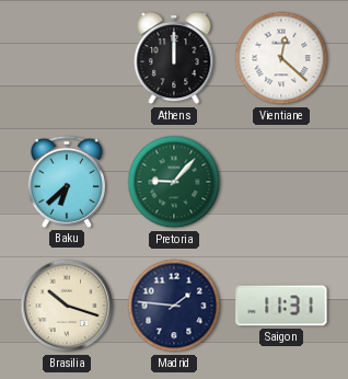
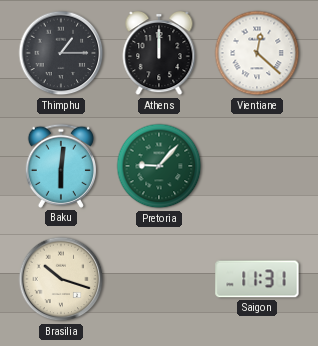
Thimphu: none -> 1:15 (61, 53)
Baku: 6:38 -> 6:01 (61, 166)
Madrid: 1:46 -> none (174, 306)
